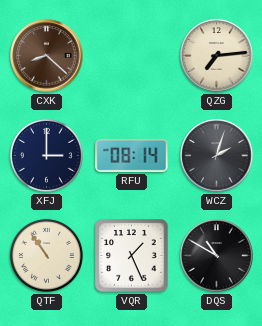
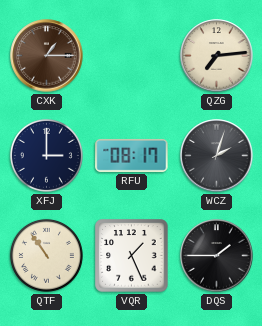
CXK: 8:22 -> 1:15 (47, 56)
RFU: 08:14 -> 08:17 (132, 155)
DQS: 10:50 -> 1:45 (217, 256)
